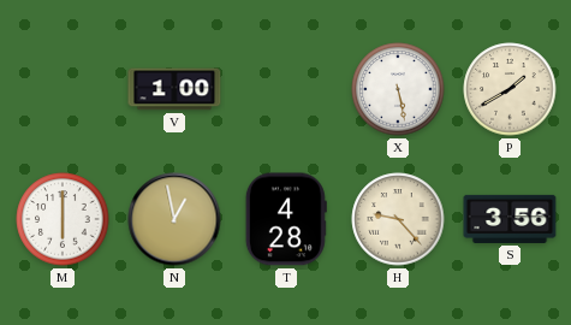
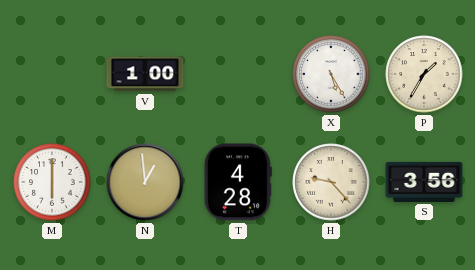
X: 5:28 -> 5:25 (331, 74)
P: 1:40 -> 1:35 (424, 74)
N: 12:58 -> 12:59 (145, 182)
